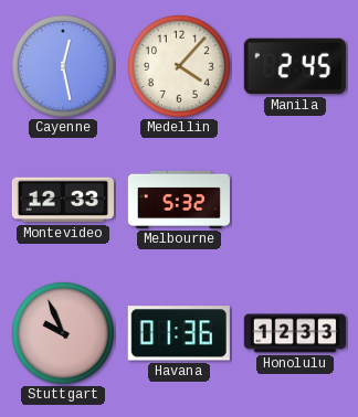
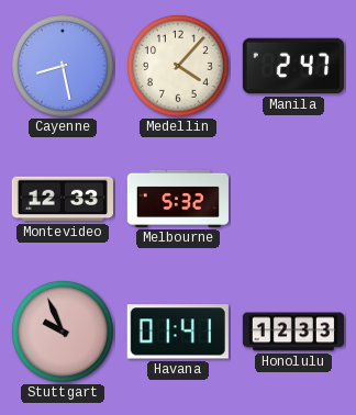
Cayenne: 12:28 -> 8:28 (63, 66)
Manila: 2:45 -> 2:47 (293, 66)
Havana: 01:36 -> 01:41 (178, 332)
